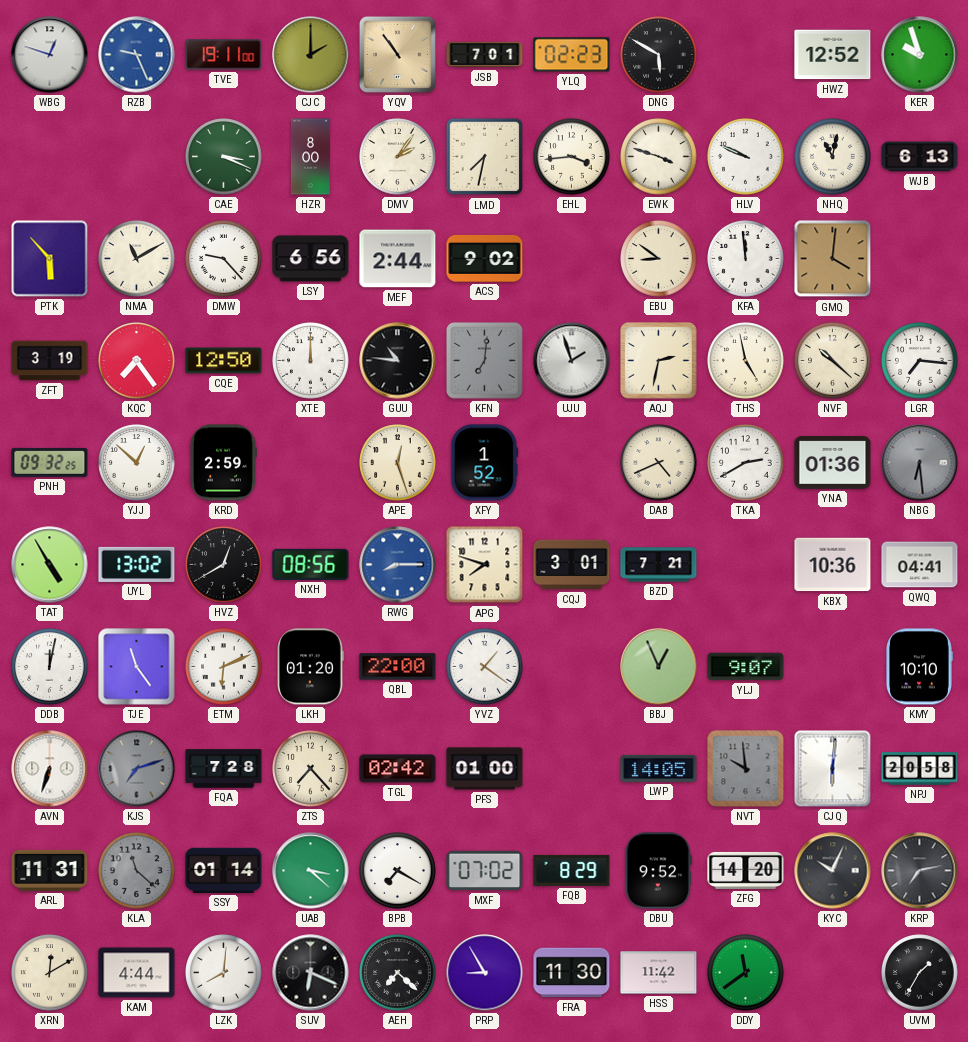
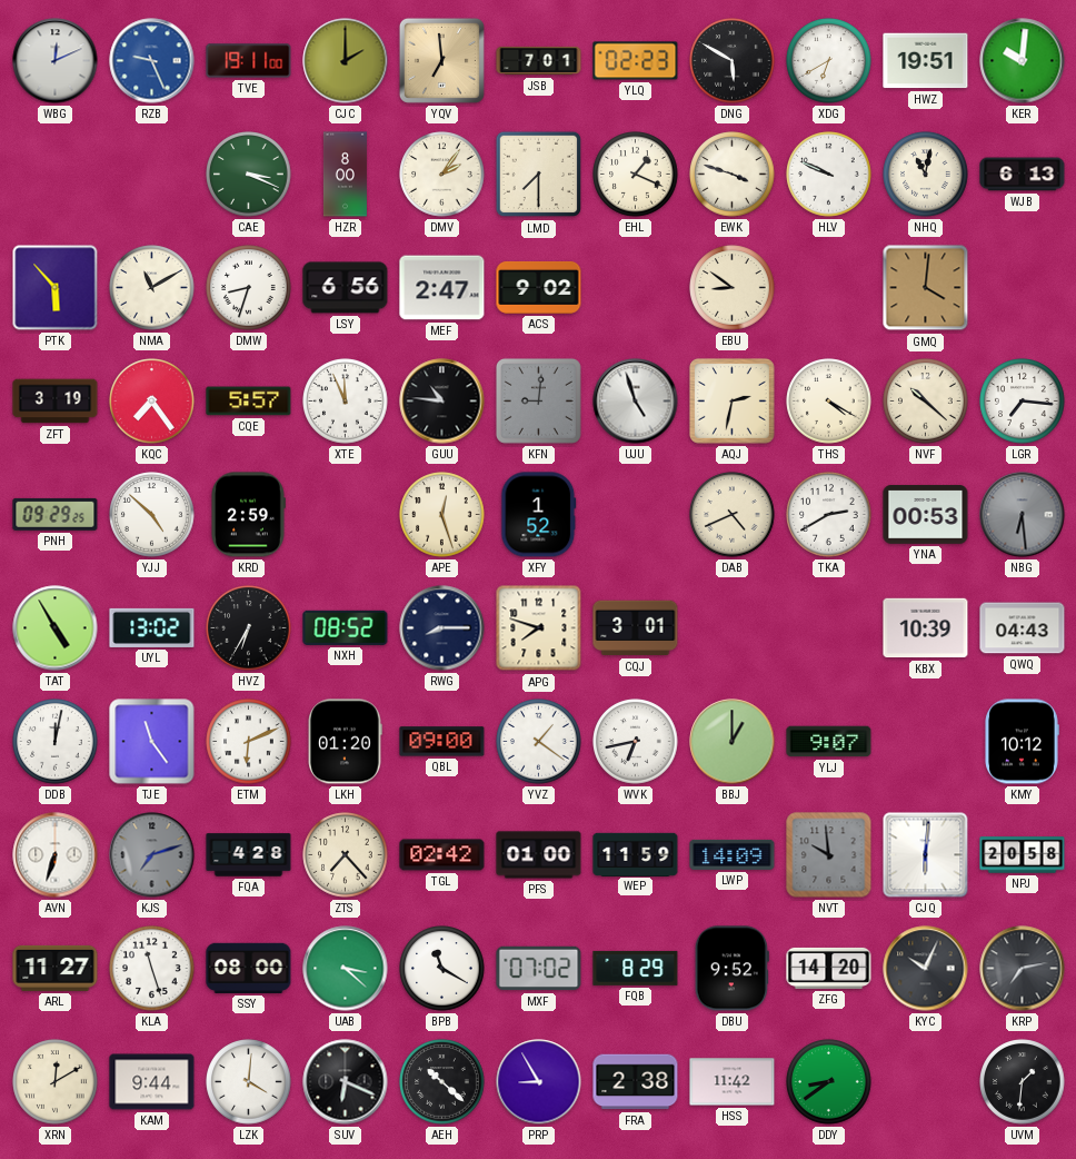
WBG: 12:48 -> 12:11 (56, 61)
YQV: 10:54 -> 6:59 (441, 60)
XDG: none -> 6:40 (829, 61)
HWZ: 12:52 -> 19:51 (926, 61)
KER: 9:57 -> 10:01 (1023, 61)
LMD: 7:32 -> 7:30 (539, 175)
EHL: 3:44 -> 1:19 (636, 175)
DMW: 9:23 -> 8:33 (249, 288)
MEF: 2:44 -> 2:47 (442, 288)
KFA: 11:59 -> none (746, 259)
CQE: 12:50 -> 5:57 (249, 402)
XTE: 12:00 -> 11:56 (346, 402)
KFN: 7:01 -> 9:01 (538, 400)
UJU: 1:57 -> 4:57 (636, 402)
THS: 4:58 -> 4:20 (829, 402)
PNH: 09:32 -> 09:29 (56, 514)
YJJ: 12:52 -> 4:52 (152, 515)
YNA: 01:36 -> 00:53 (926, 515)
HVZ: 12:40 -> 6:35 (249, 628)
NXH: 08:56 -> 08:52 (346, 627)
RWG dial: blue -> navy (442, 628)
BZD: 7:21 -> none (659, 565)
KBX: 10:36 -> 10:39 (926, 628)
QWQ: 04:41 -> 04:43 (1023, 628)
QBL: 22:00 -> 09:00 (442, 742)
WVK: none -> 6:43 (636, 742)
BBJ: 12:56 -> 1:00 (733, 742)
KMY: 10:10 -> 10:12 (1022, 742)
FQA: 7:28 -> 4:28 (249, 855)
WEP: none -> 11:59 (636, 854)
LWP: 14:05 -> 14:09 (733, 854)
ARL: 11:31 -> 11:27 (56, 968)
KLA: 11:22 -> 11:27 (152, 969)
KLA dial: grey -> white (152, 969)
SSY: 01:14 -> 08:00 (249, 968)
BPB: 7:20 -> 11:20 (442, 969)
KAM: 4:44 -> 9:44 (152, 1082)
LZK: 8:01 -> 4:01 (249, 1082)
AEH: 7:22 -> 10:22 (442, 1082)
FRA: 11:30 -> 2:38 (636, 1082)
DDY: 11:39 -> 8:39 (829, 1082)
UVM: 1:35 -> 1:31 (1023, 1082)
